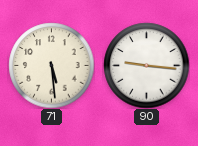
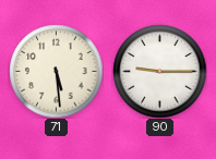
90: 9:16 -> 9:15 (159, 71)
